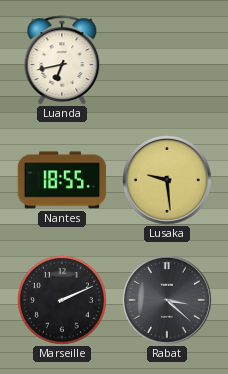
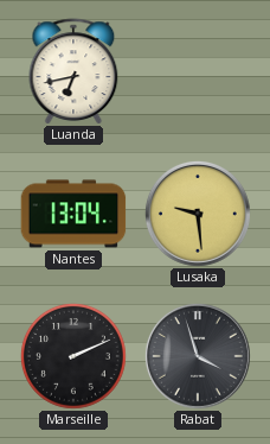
Nantes: 18:55 -> 13:04 (73, 214)
Rabat: 3:22 -> 3:57 (198, 356)
